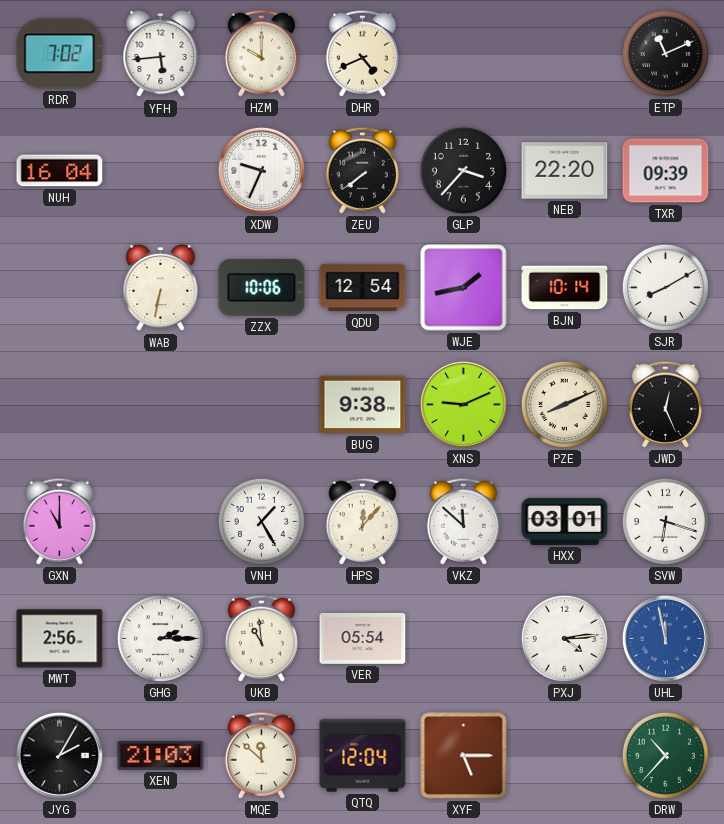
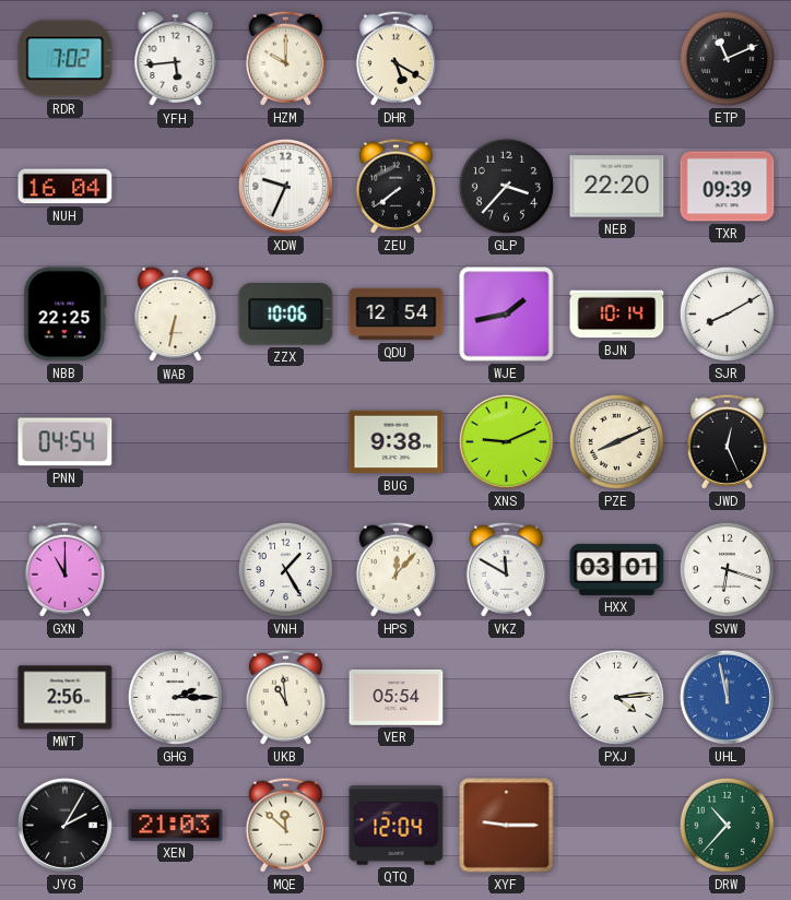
DHR: 4:41 -> 5:20 (395, 58)
NBB: none -> 22:25 (66, 315)
PNN: none -> 04:54 (66, 442)
VKZ: 11:52 -> 11:50 (506, 569)
XYF: 5:15 -> 9:15 (507, 826)
